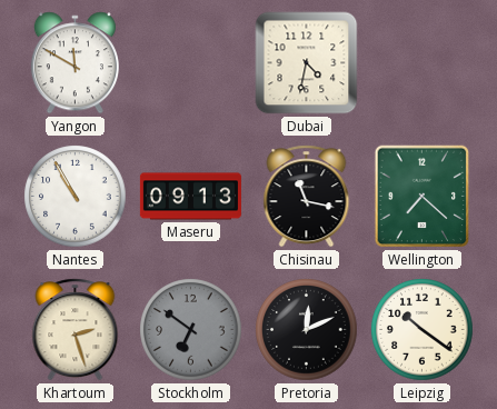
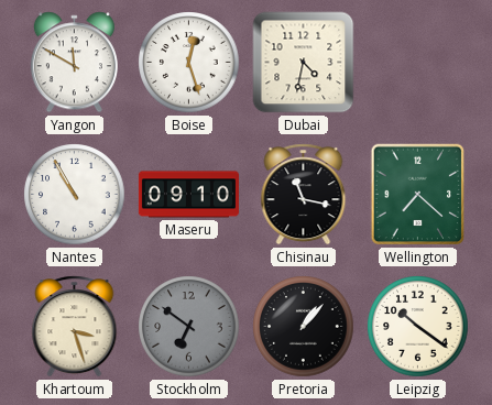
Boise: none -> 12:27 (189, 63)
Maseru: 09:13 -> 09:10 (188, 195)
Khartoum: 2:27 -> 3:27 (75, 327)
Pretoria: 12:11 -> 1:07 (304, 327)
